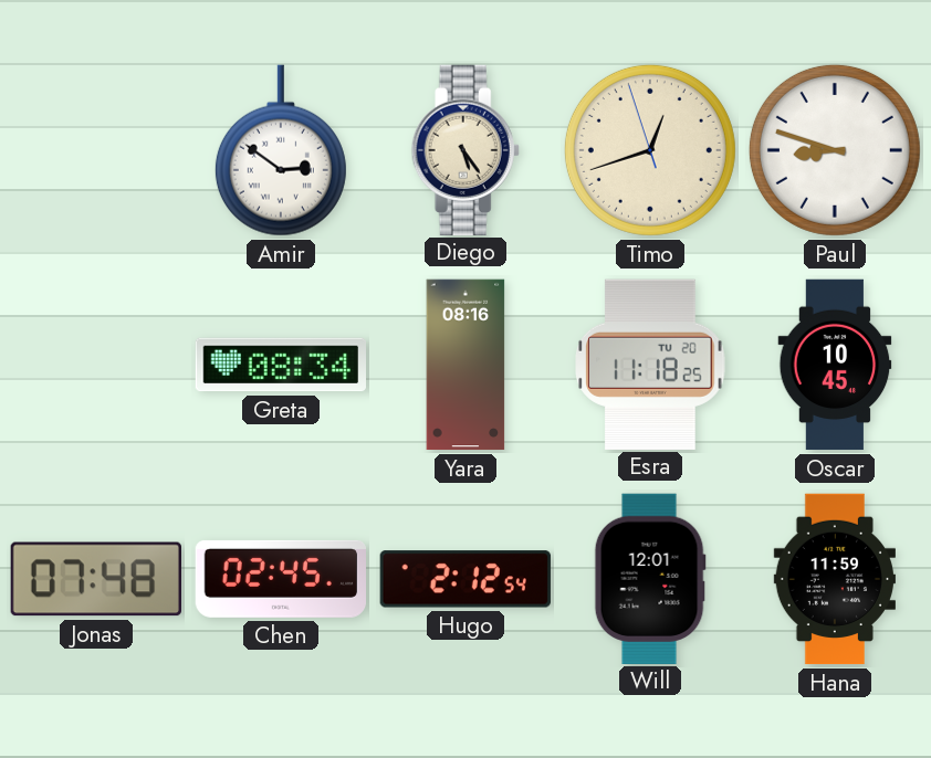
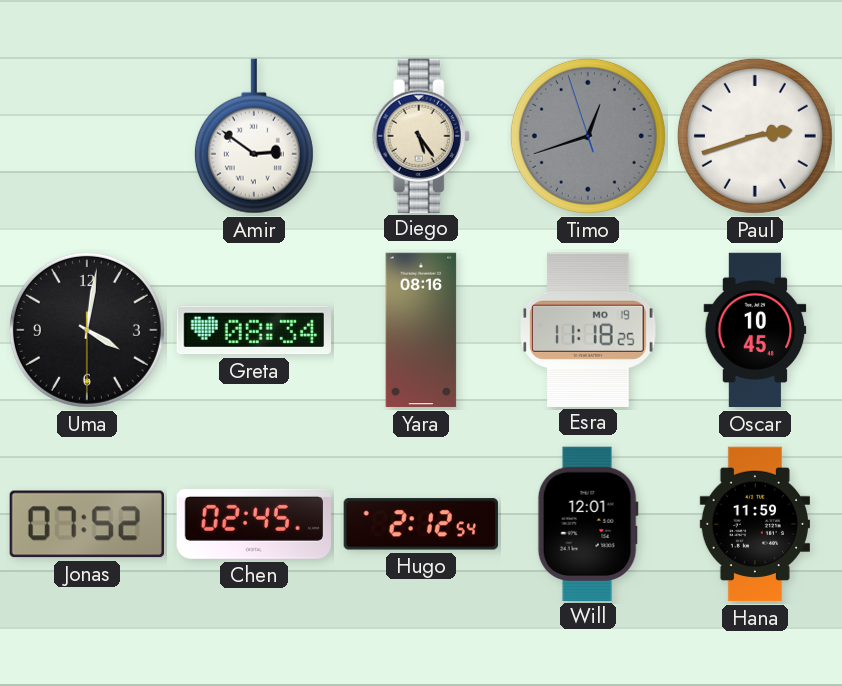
Timo dial: cream -> grey (588, 136)
Paul: 8:48 -> 2:42 (755, 136)
Uma: none -> 4:01 (87, 330)
Esra date: TU 20 -> MO 19 (588, 329)
Jonas: 07:48 -> 07:52 (87, 524)
